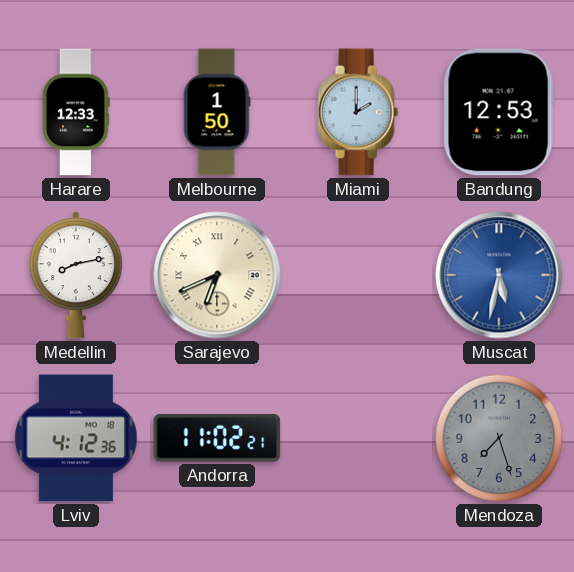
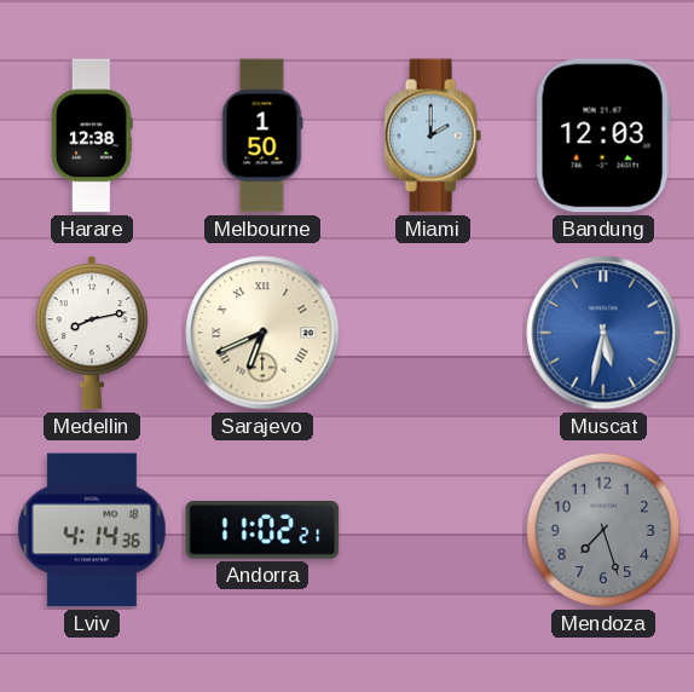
Harare: 12:33 -> 12:38 (92, 135)
Bandung: 12:53 -> 12:03 (603, 135)
Lviv: 4:12 -> 4:14 (92, 530)
